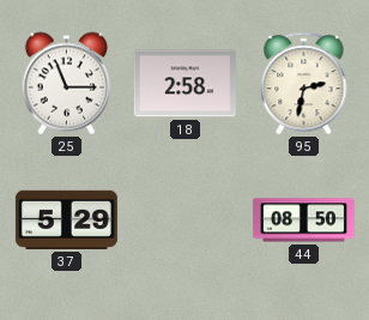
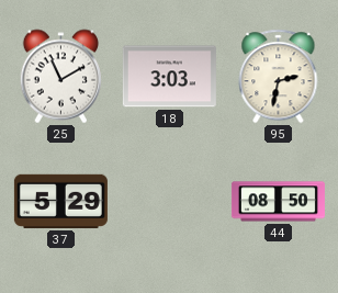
25: 11:15 -> 11:10 (60, 77)
18: 2:58 -> 3:03 (169, 77)
